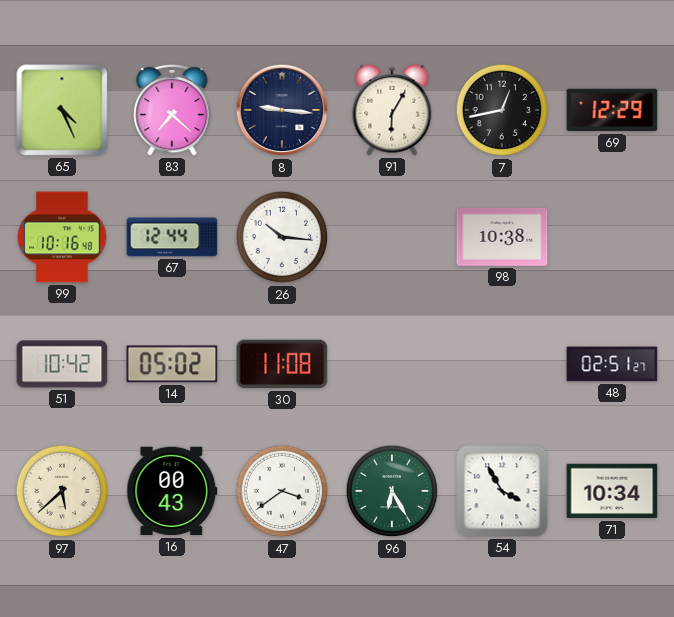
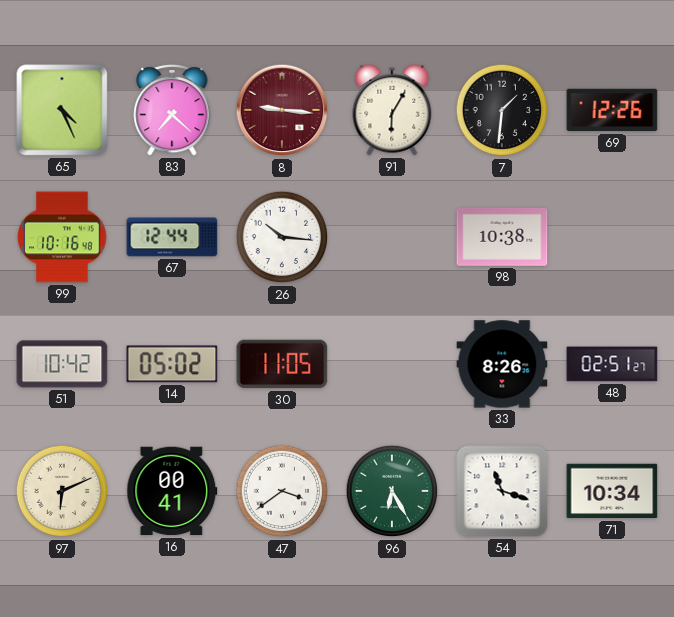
8 dial: navy -> burgundy (282, 110)
7: 12:43 -> 1:31 (502, 110)
69: 12:29 -> 12:26 (612, 110)
30: 11:08 -> 11:05 (282, 364)
33: none -> 8:26 (502, 364)
97: 5:38 -> 6:11 (62, 491)
16: 00:43 -> 00:41 (172, 491)
54: 3:55 -> 11:18 (502, 491)
